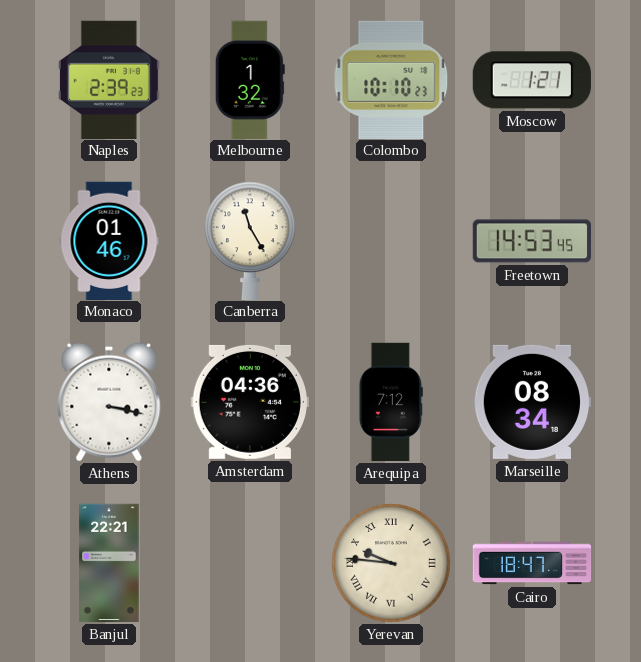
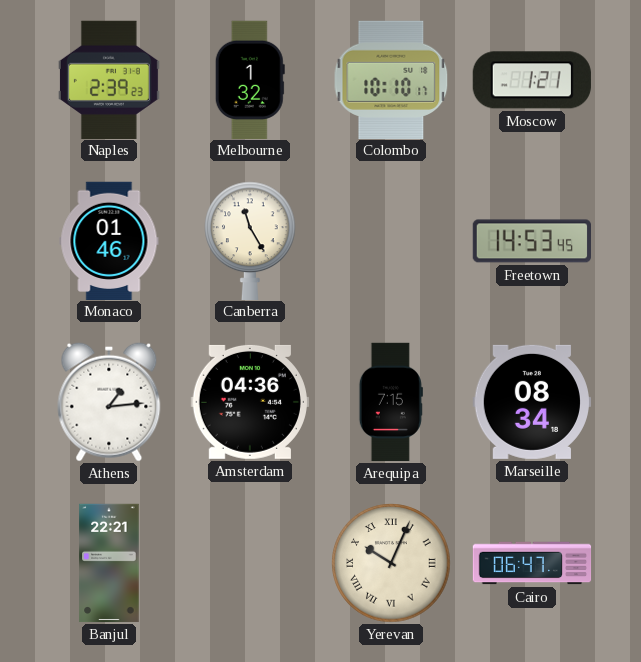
Colombo: 10:10:23 -> 10:10:17 (391, 79)
Athens: 3:17 -> 1:14 (109, 402)
Arequipa: 7:12 -> 7:15 (391, 402)
Yerevan: 9:46 -> 10:04 (391, 563)
Cairo: 18:47 -> 06:47 (532, 563)
